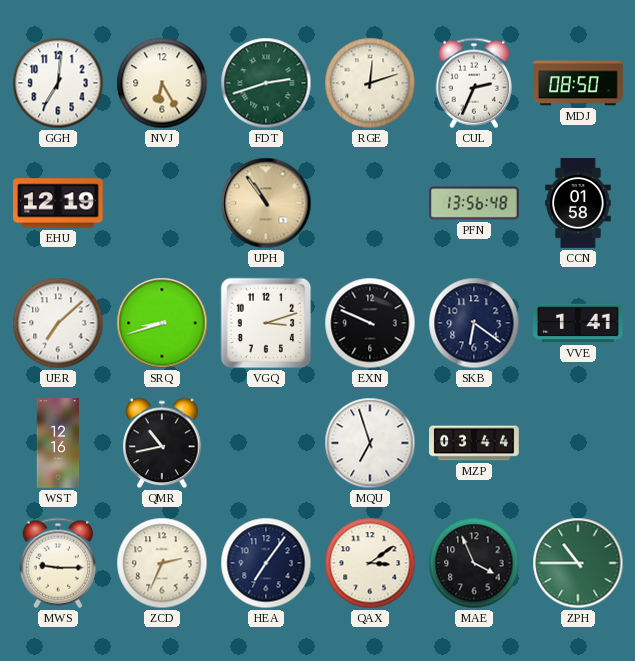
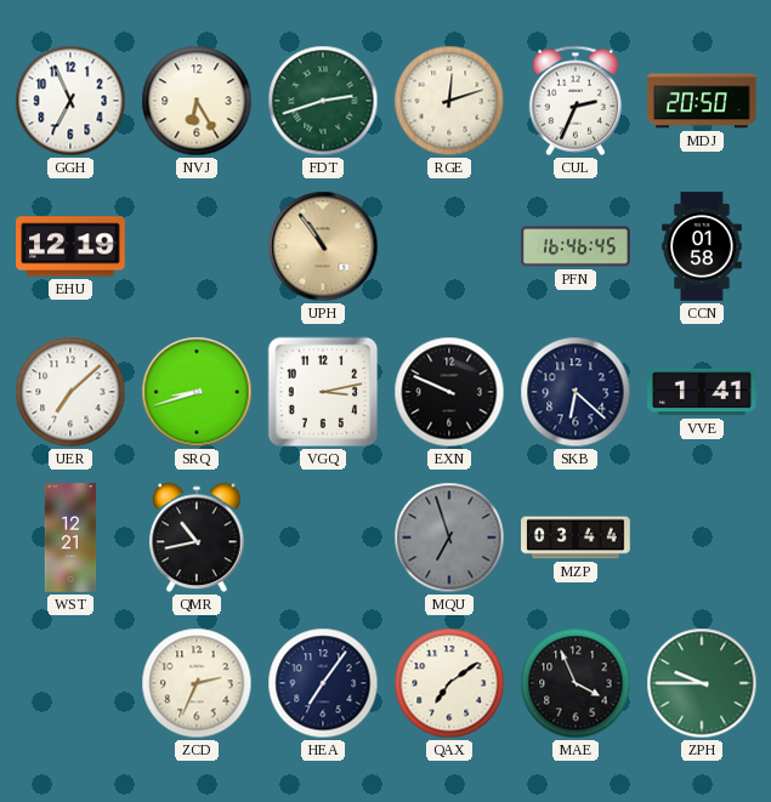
GGH: 7:01 -> 6:56 (70, 101)
MDJ: 08:50 -> 20:50 (702, 101)
PFN: 13:56 -> 16:46 (576, 246)
VGQ: 3:12 -> 3:13 (323, 392)
SKB: 6:21 -> 6:22 (576, 392)
WST: 12:16 -> 12:21 (70, 537)
MQU dial: white -> grey (449, 537)
MWS: 9:15 -> none (57, 563)
QAX: 3:09 -> 7:09 (449, 683)
ZPH: 10:45 -> 9:45 (702, 683)
